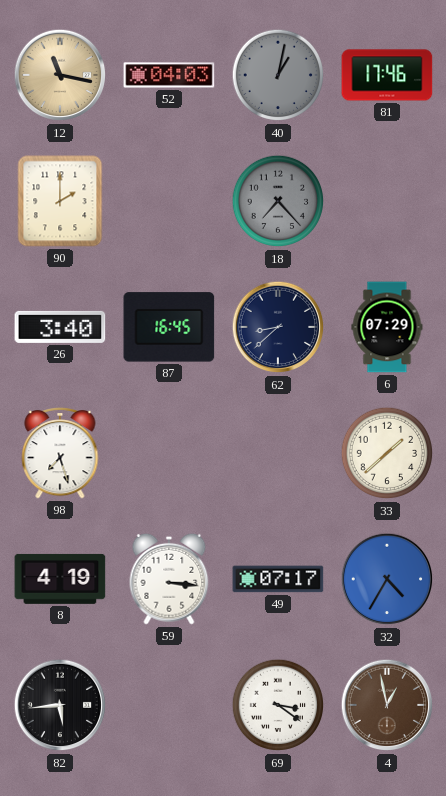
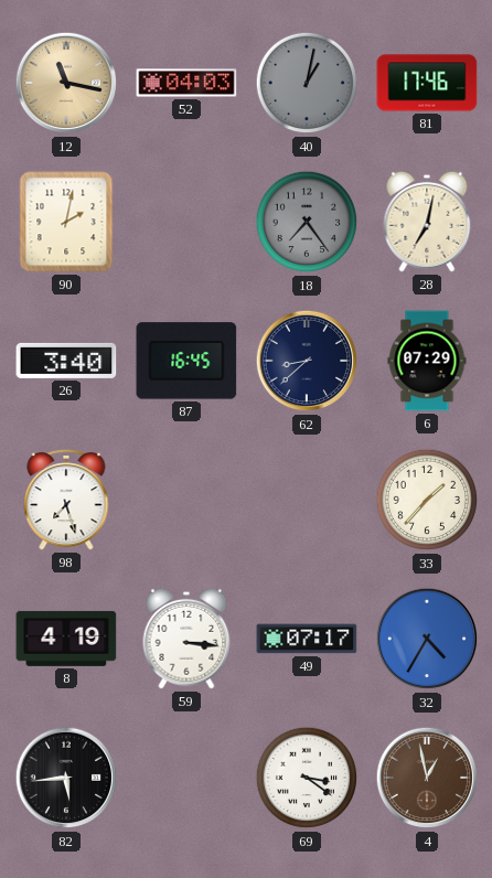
90: 2:00 -> 2:02 (66, 222)
18: 7:23 -> 7:24 (307, 222)
28: none -> 7:02 (427, 222)
33: 1:38 -> 1:37 (427, 500)
